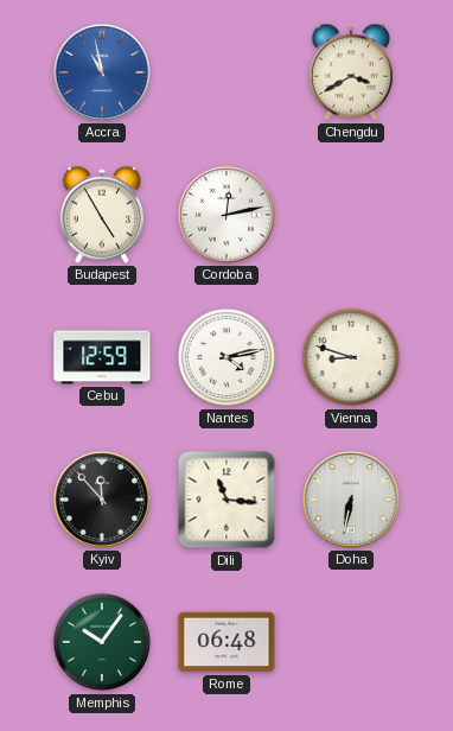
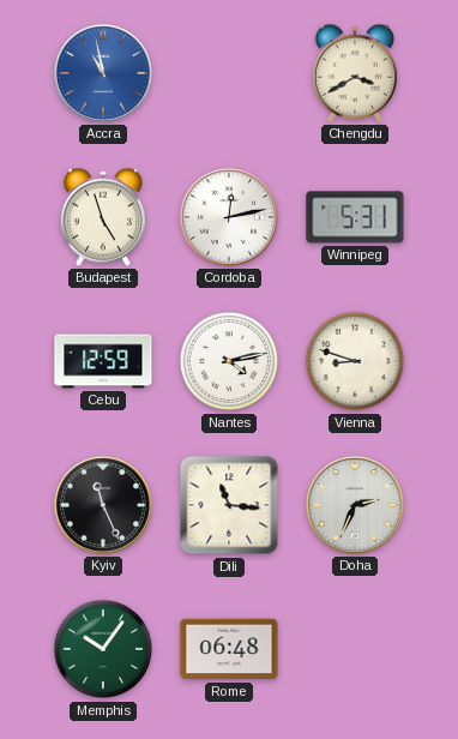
Budapest: 4:55 -> 4:57 (102, 217)
Winnipeg: none -> 5:31 (355, 217)
Kyiv: 11:53 -> 11:26 (103, 505)
Doha: 6:32 -> 2:34 (355, 505)
